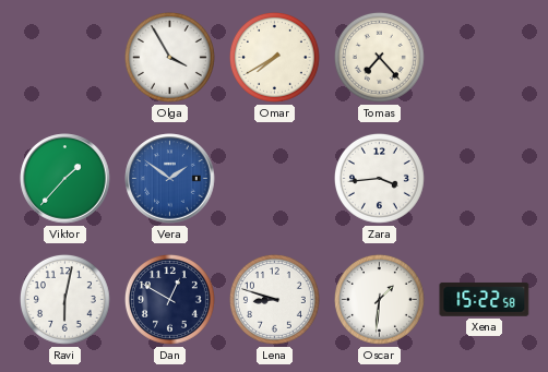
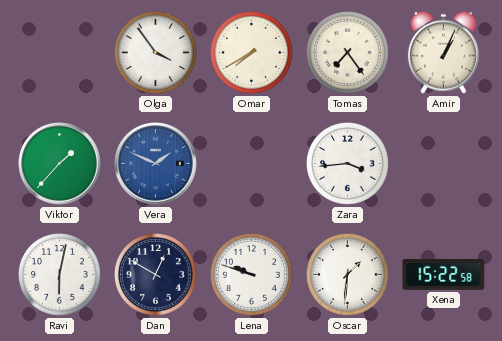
Olga: 3:55 -> 3:54 (155, 52)
Tomas: 7:23 -> 7:24 (347, 52)
Amir: none -> 1:04 (443, 52)
Vera: 1:51 -> 1:49 (156, 164)
Lena: 8:48 -> 9:48 (251, 274)
